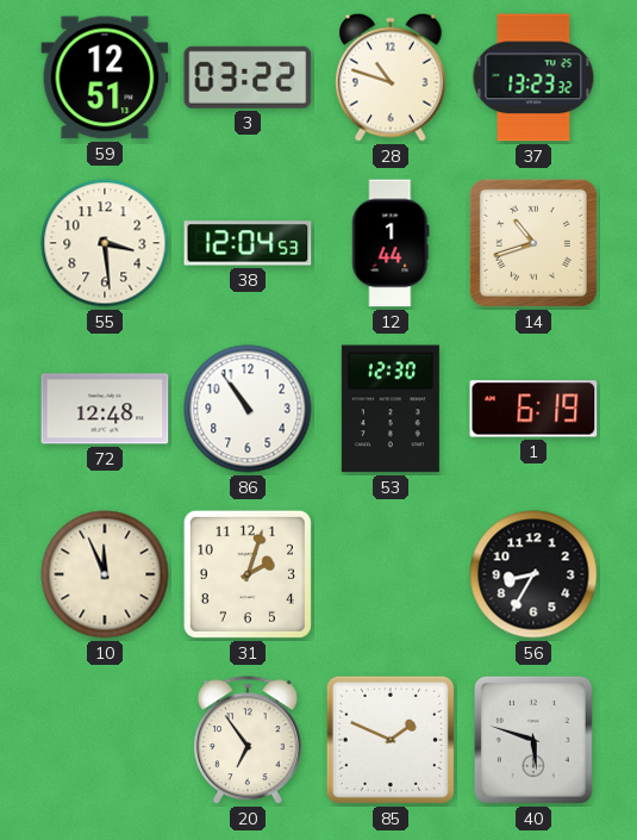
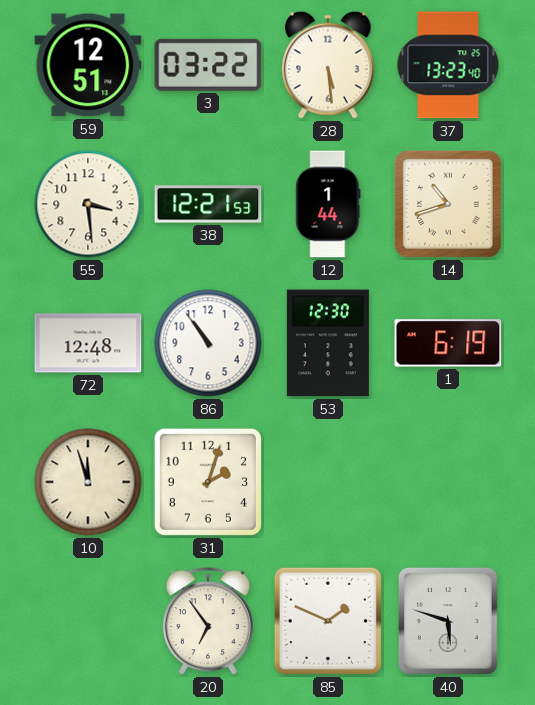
28: 10:48 -> 5:29 (329, 65)
37: 13:23:32 -> 13:23:40 (448, 65)
38: 12:04 -> 12:21 (208, 204)
10: 11:56 -> 11:57 (88, 482)
56: 8:35 -> none (533, 574)
